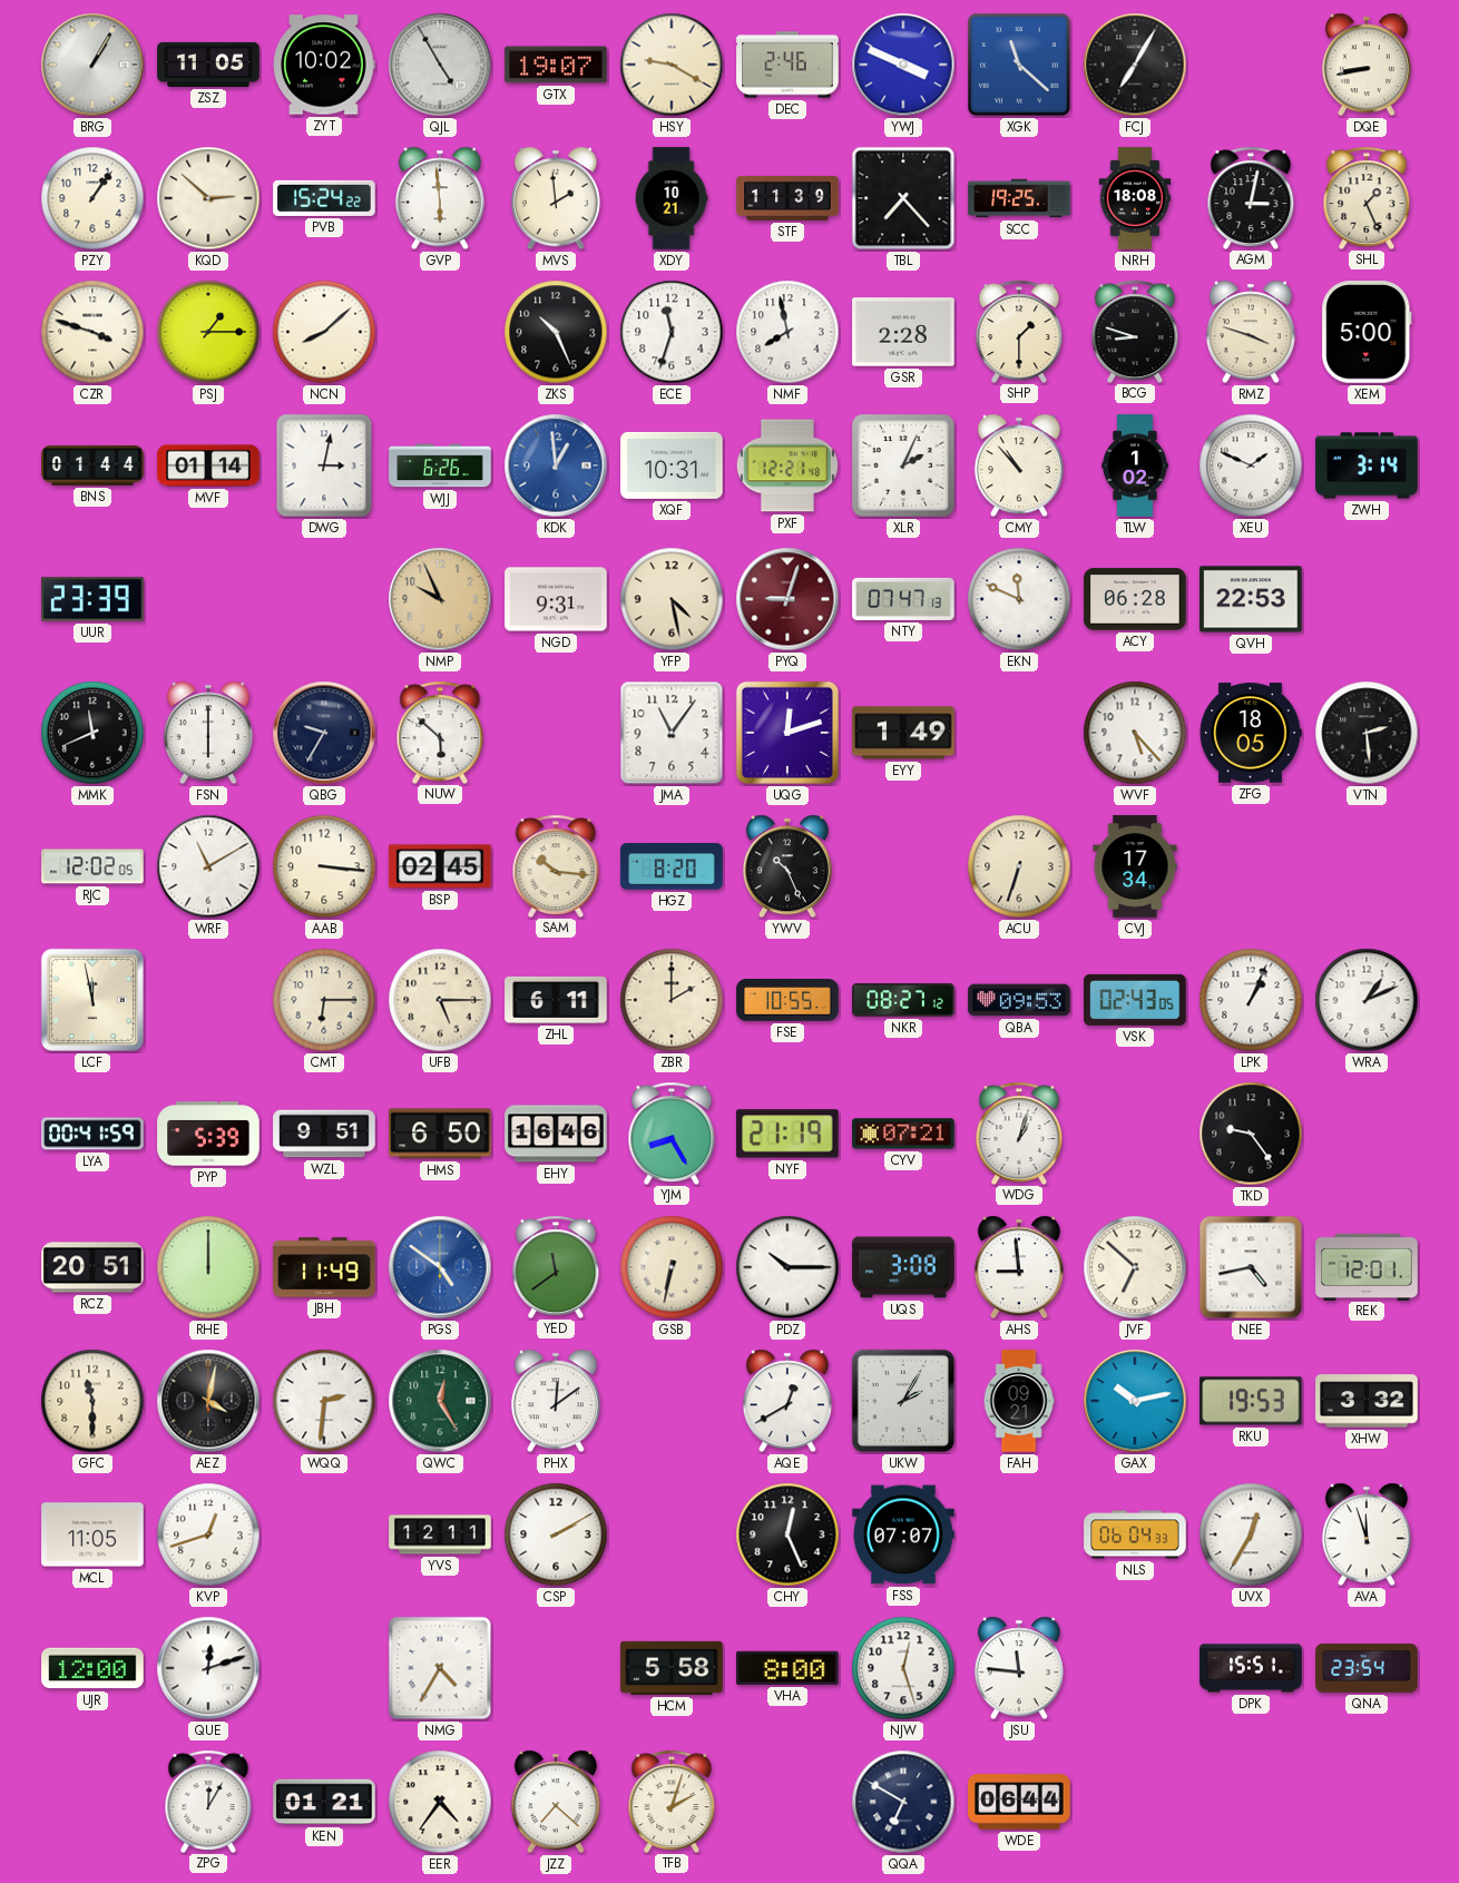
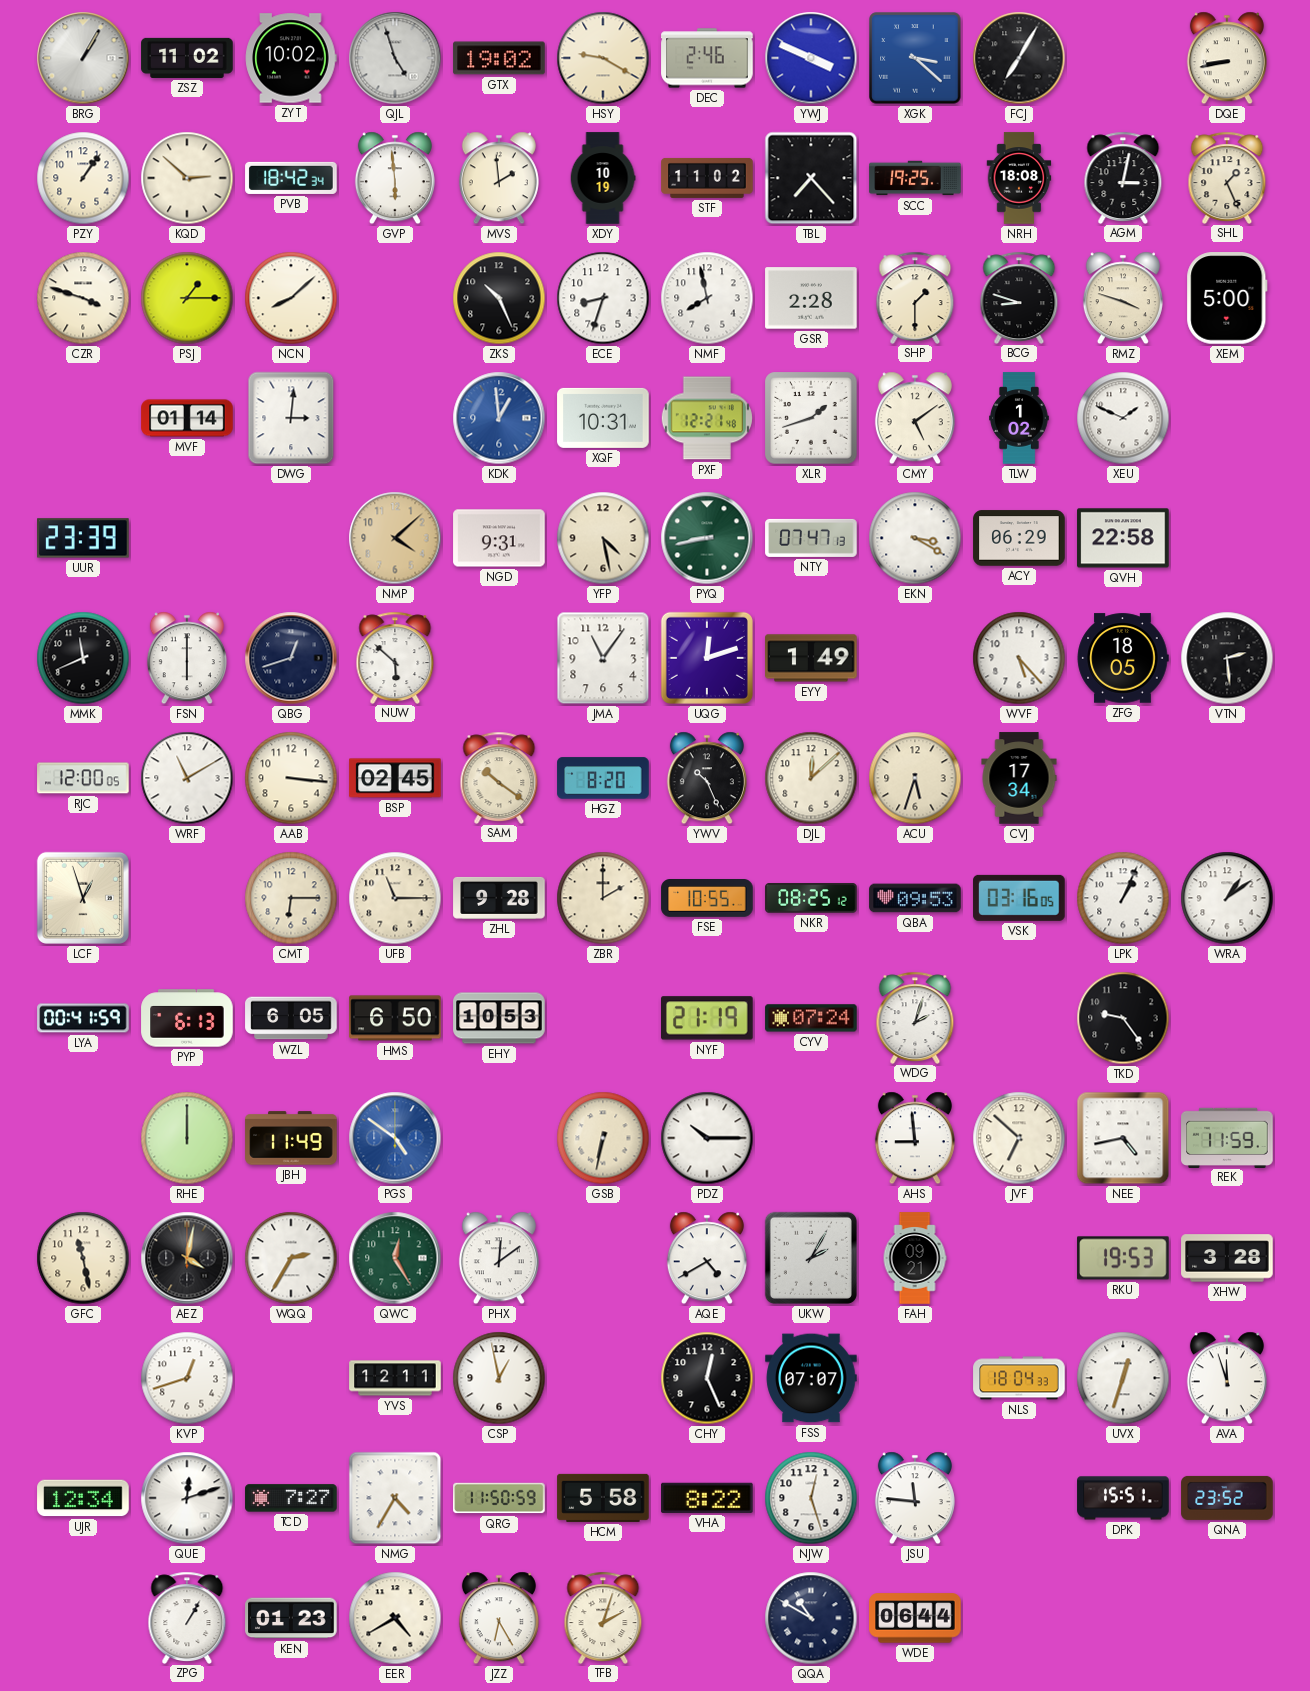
ZSZ: 11:05 -> 11:02 (187, 58)
QJL: 4:55 -> 4:57 (395, 58)
GTX: 19:07 -> 19:02 (499, 58)
XGK: 11:22 -> 3:22 (915, 58)
PVB: 15:24 -> 18:42 (291, 178)
XDY: 10:21 -> 10:19 (603, 178)
STF: 11:39 -> 11:02 (707, 178)
ECE: 11:33 -> 8:33 (603, 298)
BNS: 01:44 -> none (92, 467)
DWG: 3:02 -> 3:01 (291, 418)
WJJ: 6:26 -> none (440, 465)
XLR: 2:04 -> 1:42 (811, 418)
CMY: 10:53 -> 5:09 (915, 418)
ZWH: 3:14 -> none (1367, 465)
NMP: 9:56 -> 4:08 (395, 538)
PYQ: 9:03 -> 8:43 (707, 538)
PYQ dial: burgundy -> green (707, 538)
EKN: 11:49 -> 3:20 (915, 538)
ACY: 06:28 -> 06:29 (1019, 538)
QVH: 22:53 -> 22:58 (1123, 538)
QBG: 9:35 -> 12:42 (291, 658)
RJC: 12:02 -> 12:00 (83, 778)
SAM: 10:16 -> 10:21 (499, 777)
DJL: none -> 12:08 (811, 778)
ACU: 6:33 -> 5:33 (915, 778)
LCF: 11:58 -> 12:57 (83, 898)
UFB: 5:15 -> 11:15 (395, 898)
ZHL: 6:11 -> 9:28 (499, 898)
NKR: 08:27 -> 08:25 (811, 898)
VSK: 02:43 -> 03:16 (1019, 898)
WRA: 1:11 -> 1:09 (1227, 898)
PYP: 5:39 -> 6:13 (187, 1018)
WZL: 9:51 -> 6:05 (291, 1018)
EHY: 16:46 -> 10:53 (499, 1018)
YJM: 8:25 -> none (672, 1132)
CYV: 07:21 -> 07:24 (811, 1018)
WDG: 1:03 -> 2:03 (915, 1017)
RCZ: 20:51 -> none (92, 1267)
YED: 11:39 -> none (556, 1266)
UQS: 3:08 -> none (903, 1267)
REK: 12:01 -> 11:59 (1227, 1137)
GFC: 11:30 -> 11:28 (83, 1258)
WQQ: 2:31 -> 2:35 (291, 1258)
AQE: 12:40 -> 4:40 (707, 1258)
GAX: 10:13 -> none (1135, 1401)
XHW: 3:32 -> 3:28 (1227, 1258)
MCL: 11:05 -> none (92, 1534)
CSP: 2:10 -> 12:58 (499, 1378)
NLS: 06:04 -> 18:04 (1019, 1378)
UVX: 12:35 -> 12:33 (1123, 1378)
UJR: 12:00 -> 12:34 (83, 1498)
TCD: none -> 7:27 (291, 1498)
QRG: none -> 11:50 (499, 1498)
VHA: 8:00 -> 8:22 (707, 1498)
QNA: 23:54 -> 23:52 (1227, 1498)
ZPG: 12:05 -> 1:05 (187, 1617)
KEN: 01:21 -> 01:23 (291, 1618)
EER: 4:36 -> 4:40 (395, 1618)
JZZ: 7:22 -> 6:25 (499, 1618)
QQA: 6:50 -> 10:50 (811, 1618)
